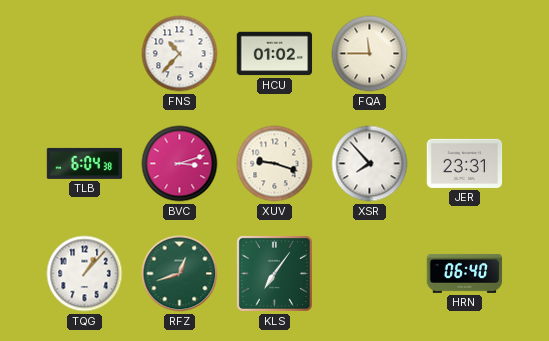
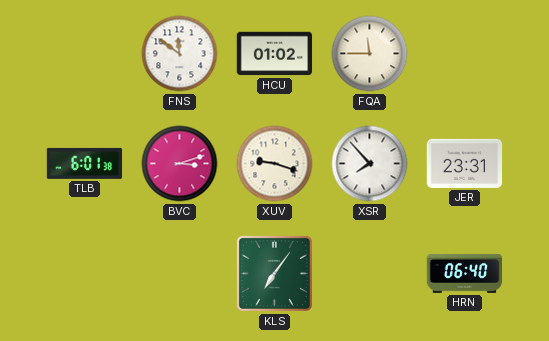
FNS: 10:37 -> 11:51 (180, 54)
TLB: 6:04 -> 6:01 (85, 163)
TQG: 1:07 -> none (85, 274)
RFZ: 12:42 -> none (180, 274)
